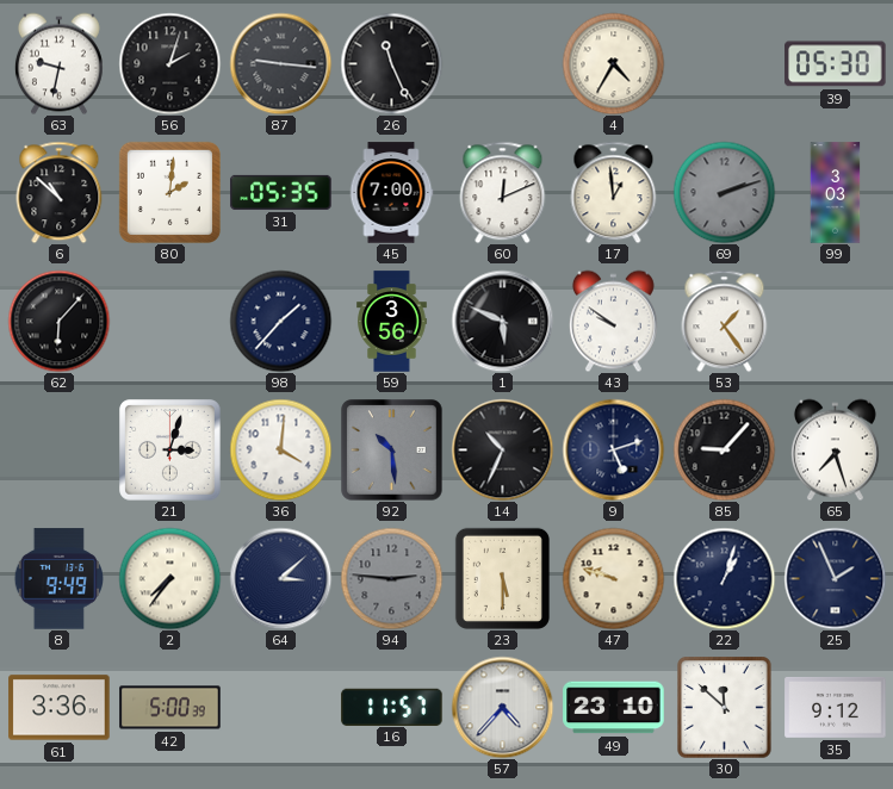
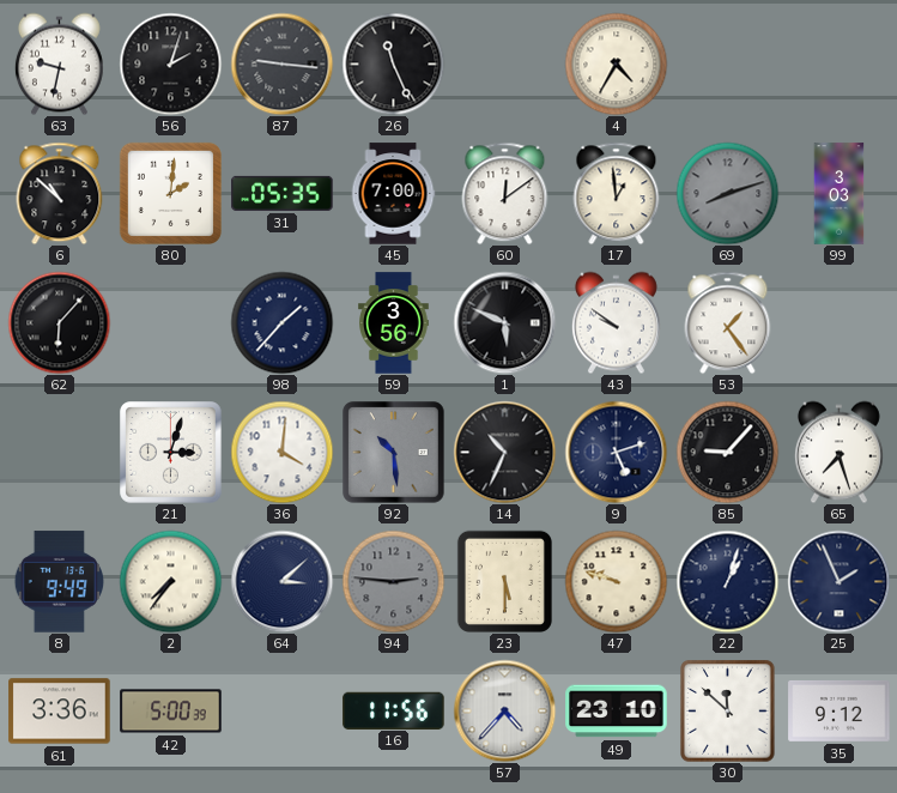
39: 05:30 -> none (836, 64)
60: 12:11 -> 12:09 (505, 193)
69: 2:12 -> 8:12 (727, 193)
16: 11:57 -> 11:56 (394, 710)
